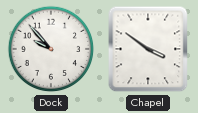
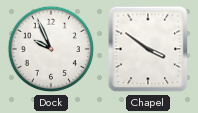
Dock: 9:53 -> 9:56 (51, 49)
